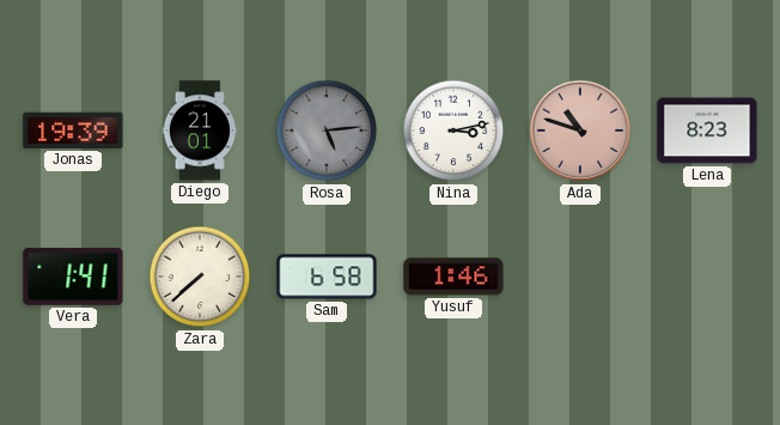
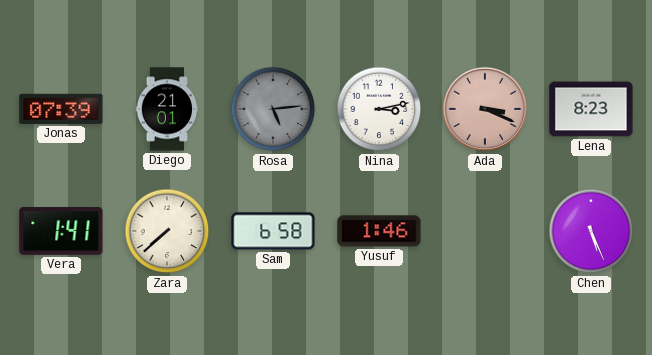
Jonas: 19:39 -> 07:39 (61, 109)
Ada: 10:48 -> 3:19 (485, 109)
Chen: none -> 5:26 (591, 231)
